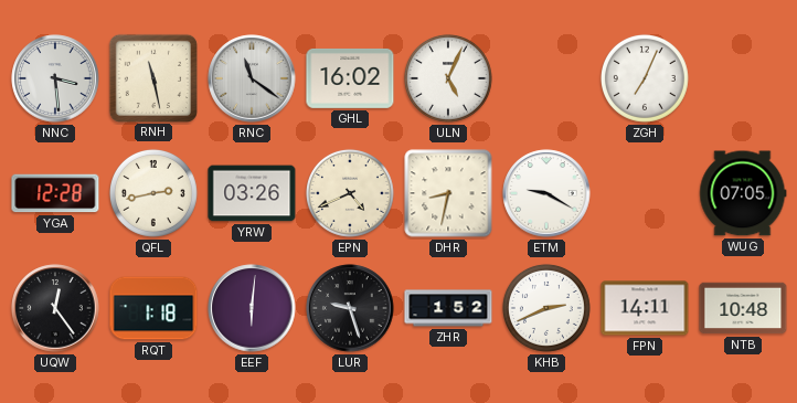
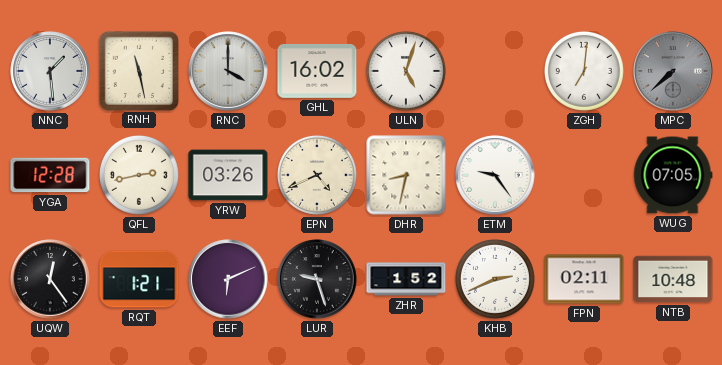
NNC: 3:29 -> 1:29 (50, 71)
RNC: 11:21 -> 4:00 (228, 71)
ULN: 5:04 -> 5:03 (406, 71)
ZGH: 7:04 -> 7:01 (584, 71)
MPC: none -> 7:38 (673, 71)
ETM: 9:20 -> 9:24 (495, 175)
RQT: 1:18 -> 1:21 (139, 279)
EEF: 6:01 -> 6:11 (228, 279)
FPN: 14:11 -> 02:11 (584, 279)
